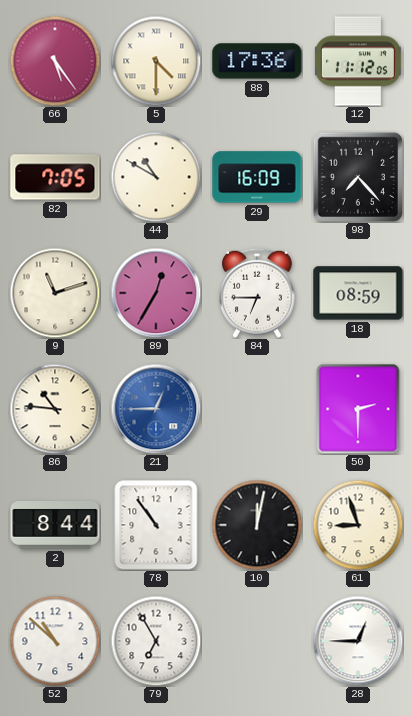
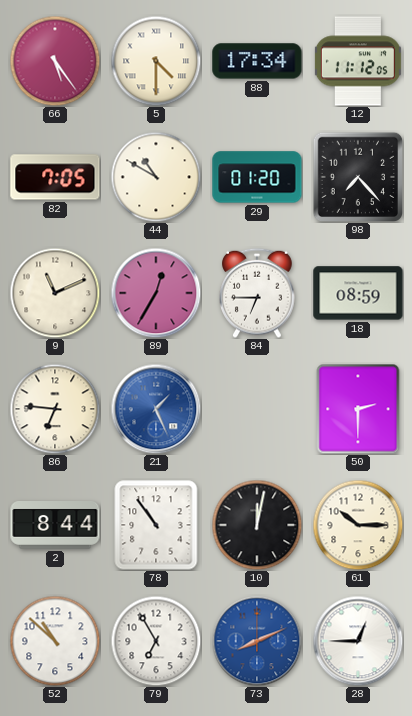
88: 17:36 -> 17:34 (257, 61)
29: 16:09 -> 01:20 (257, 177)
9: 11:12 -> 11:11 (55, 293)
86: 10:46 -> 6:46 (55, 409)
21: 12:45 -> 1:26 (156, 409)
61: 8:57 -> 10:15 (358, 525)
73: none -> 8:11 (257, 641)
